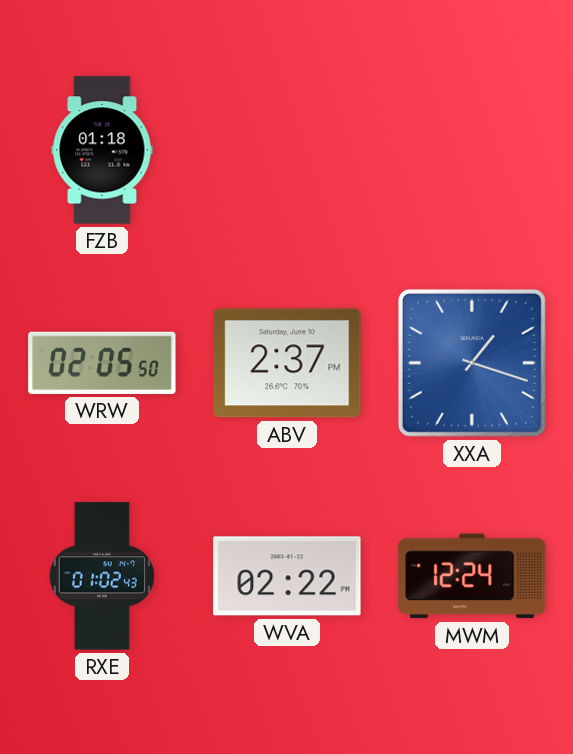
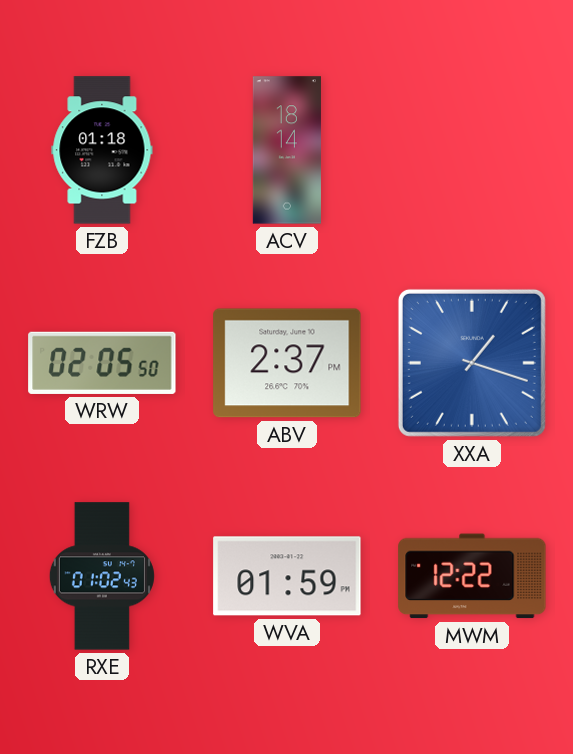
ACV: none -> 18:14 (287, 150)
WVA: 02:22 -> 01:59 (287, 576)
MWM: 12:24 -> 12:22 (472, 576)
